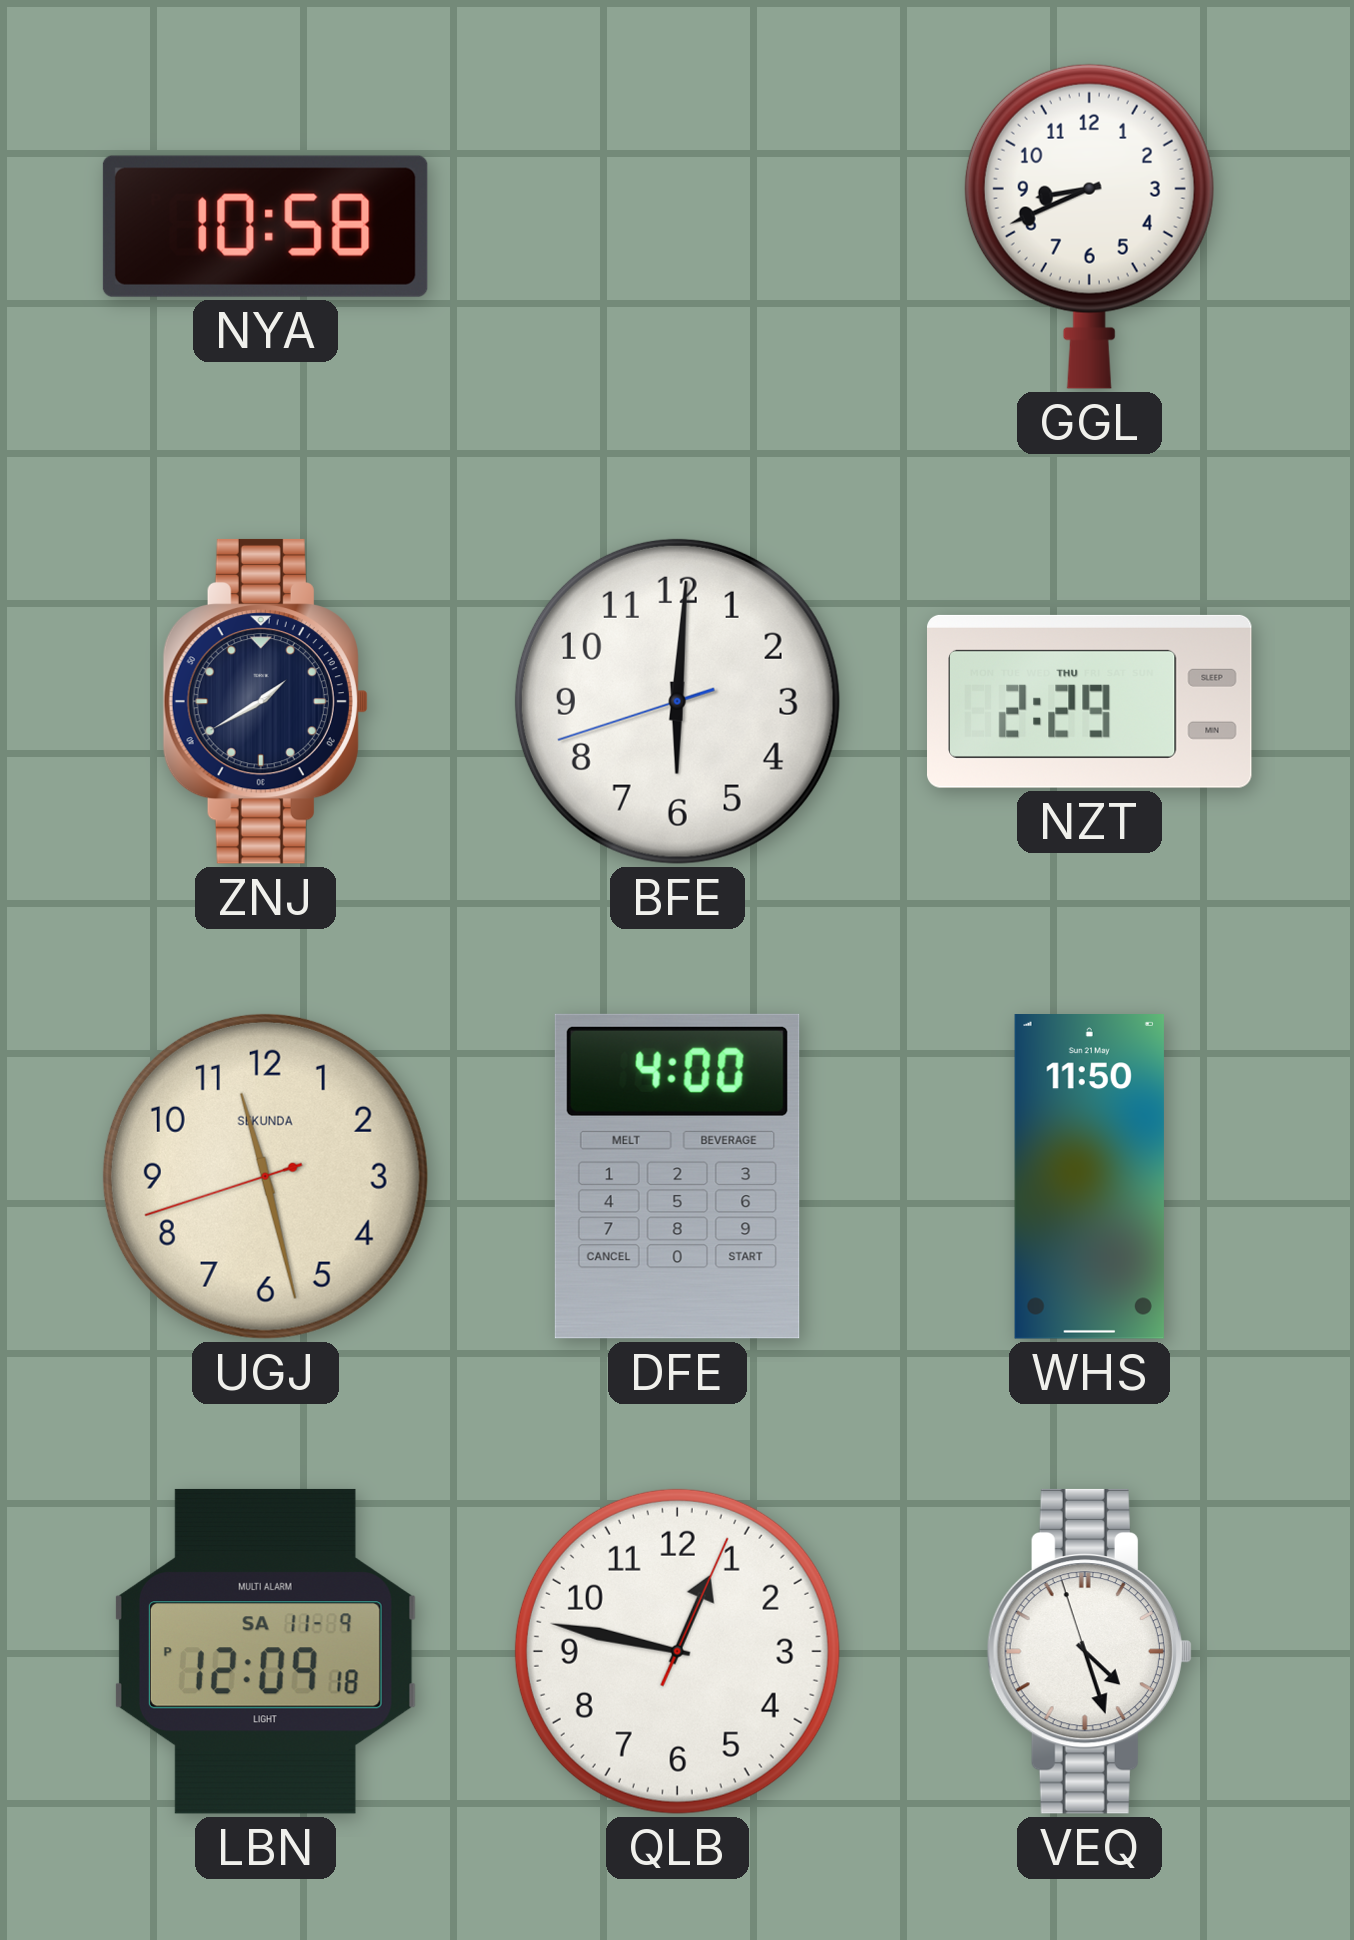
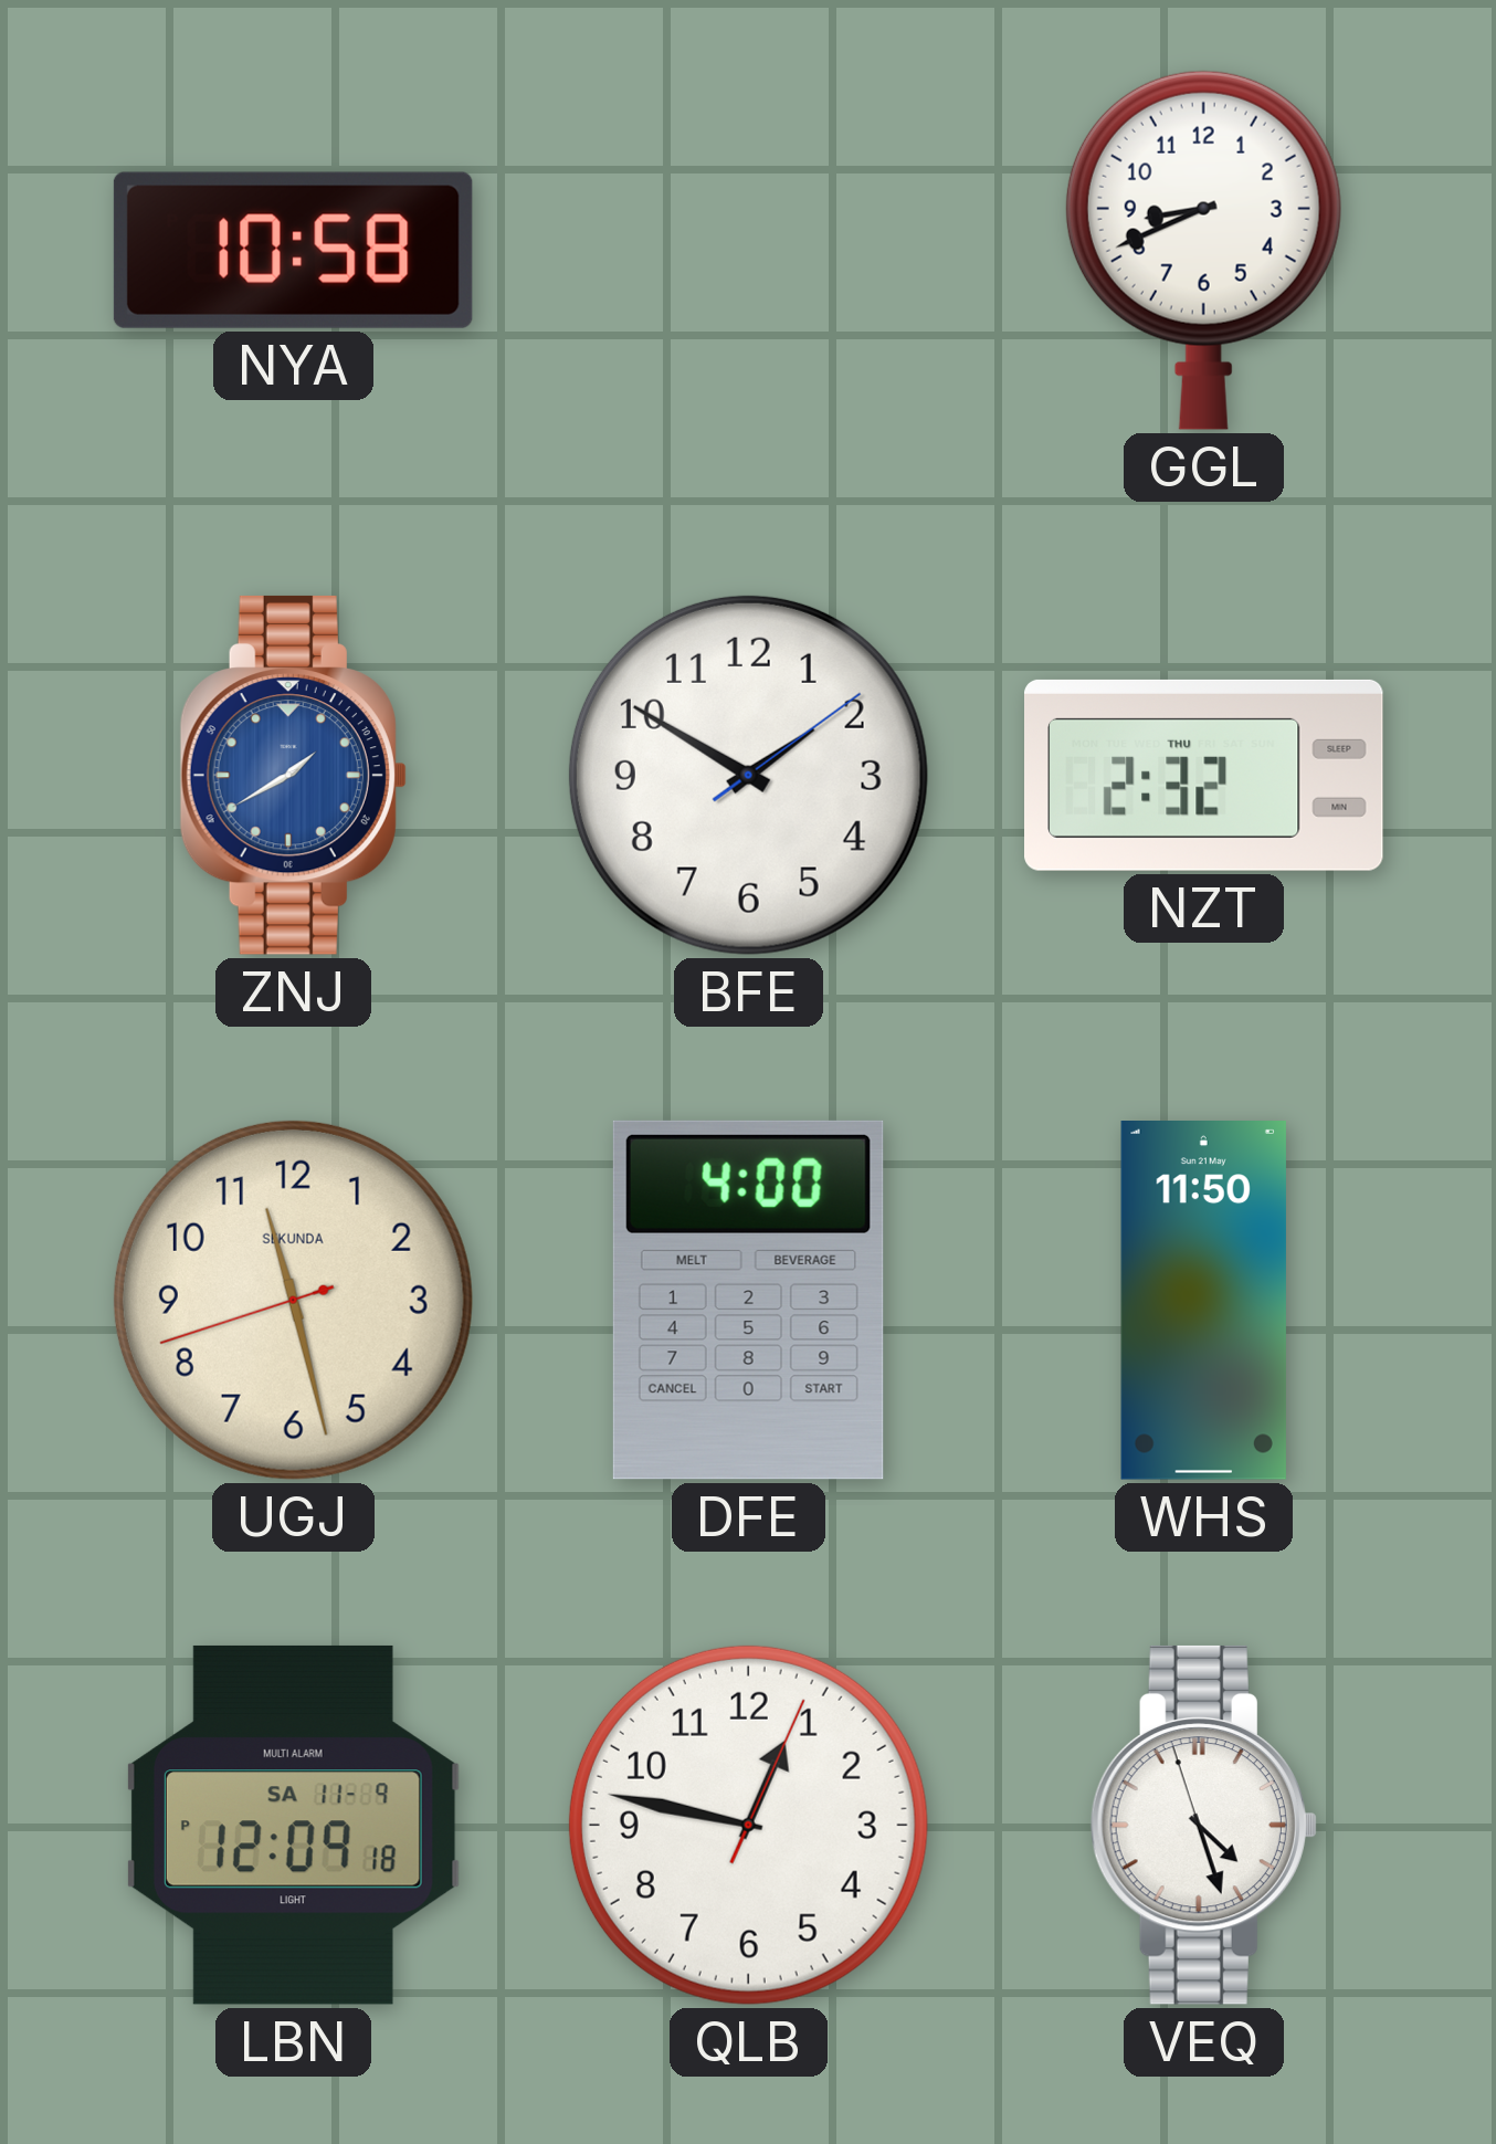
ZNJ dial: navy -> blue (293, 775)
BFE: 6:00 -> 1:50 (748, 775)
NZT: 2:29 -> 2:32 (1204, 775)
